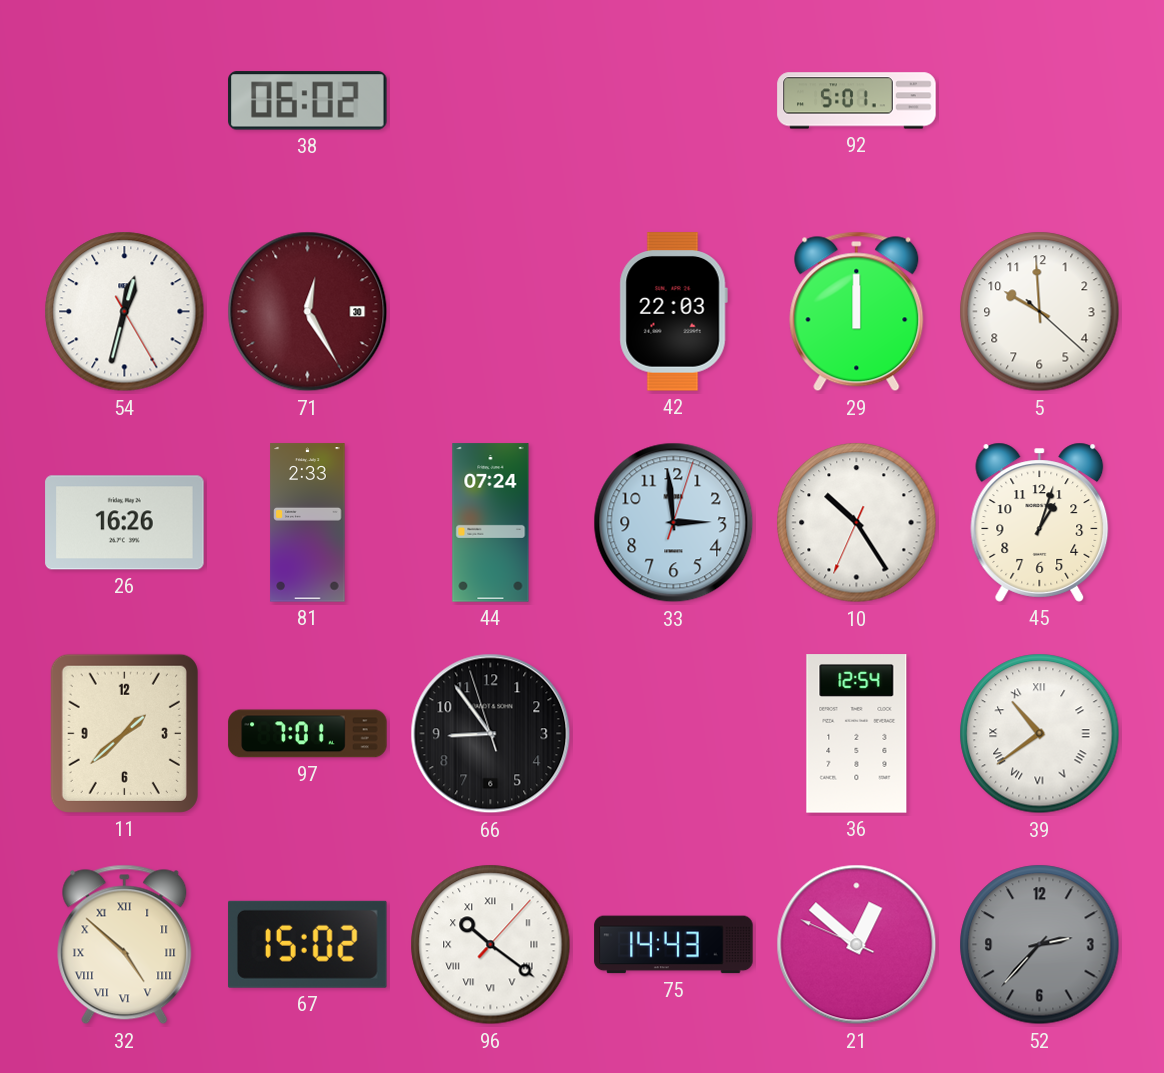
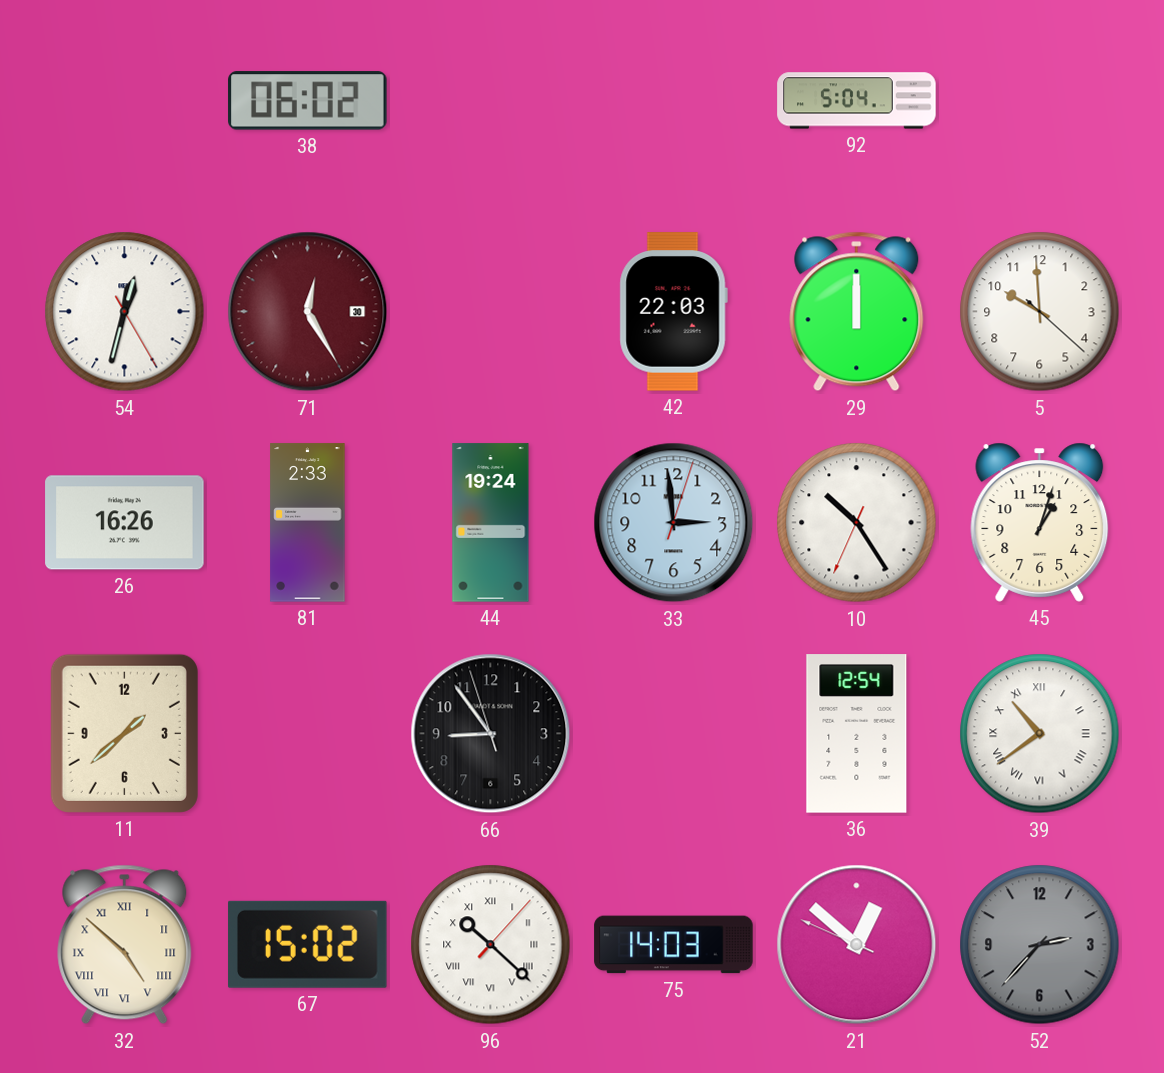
92: 5:01 -> 5:04 (857, 101)
44: 07:24 -> 19:24 (491, 523)
97: 7:01 -> none (308, 734)
96: 10:21 -> 10:22 (491, 945)
75: 14:43 -> 14:03 (674, 945)
